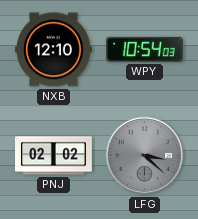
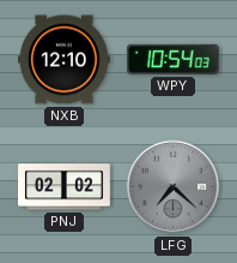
LFG: 3:22 -> 7:22 (174, 187)
